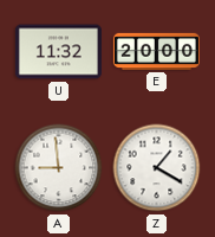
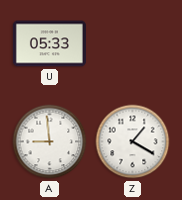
U: 11:32 -> 05:33 (49, 44)
E: 20:00 -> none (156, 51)
